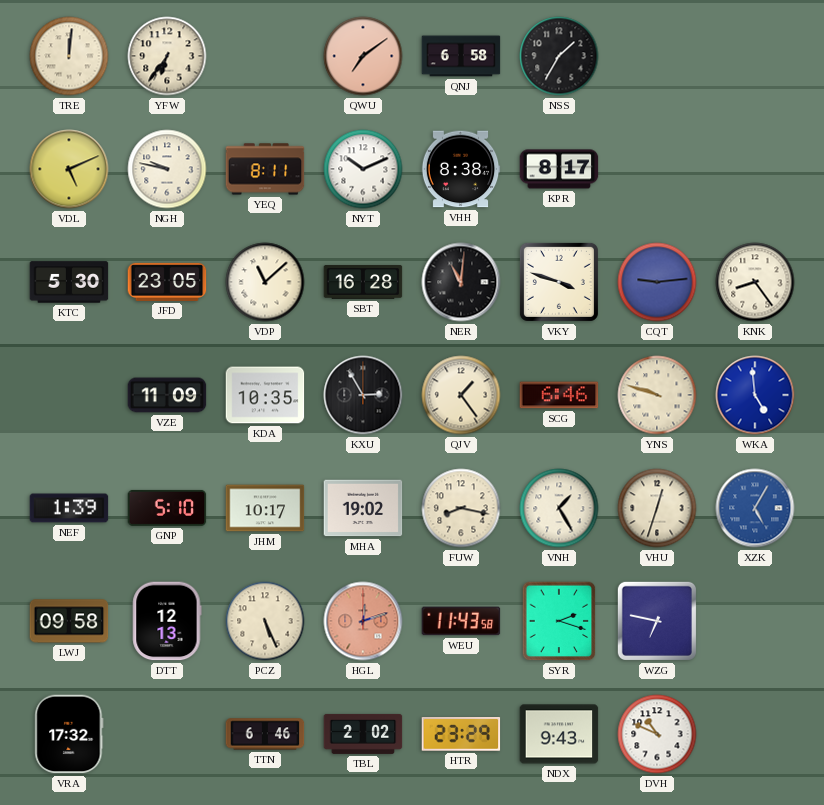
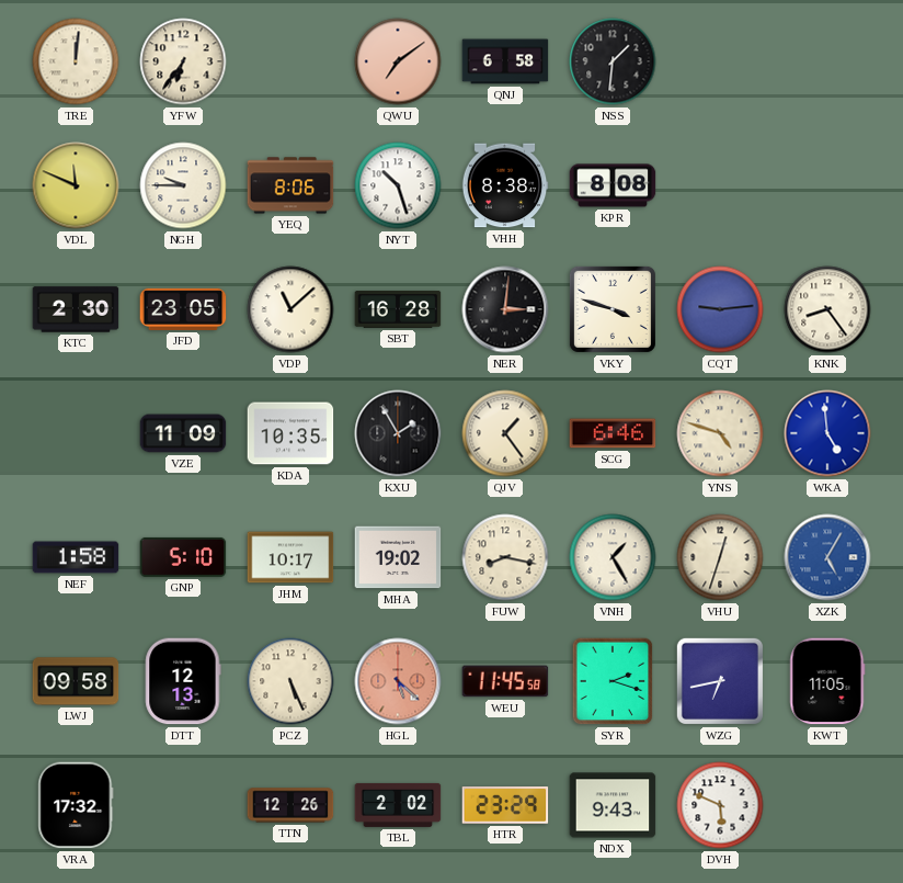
NSS: 1:35 -> 1:31 (613, 61)
VDL: 5:11 -> 11:49 (76, 185)
NGH: 9:47 -> 9:45 (183, 185)
YEQ: 8:11 -> 8:06 (290, 185)
NYT: 10:11 -> 10:27 (398, 185)
KPR: 8:17 -> 8:08 (613, 185)
KTC: 5:30 -> 2:30 (76, 309)
NER: 11:01 -> 3:01 (505, 309)
KXU: 2:55 -> 1:55 (398, 433)
YNS: 9:48 -> 4:48 (720, 433)
NEF: 1:39 -> 1:58 (76, 557)
HGL: 12:12 -> 5:22 (398, 681)
WEU: 11:43 -> 11:45 (505, 681)
WZG: 6:47 -> 6:43 (720, 681)
KWT: none -> 11:05 (827, 681)
TTN: 6:46 -> 12:26 (290, 805)
DVH: 10:49 -> 5:49 (720, 805)
